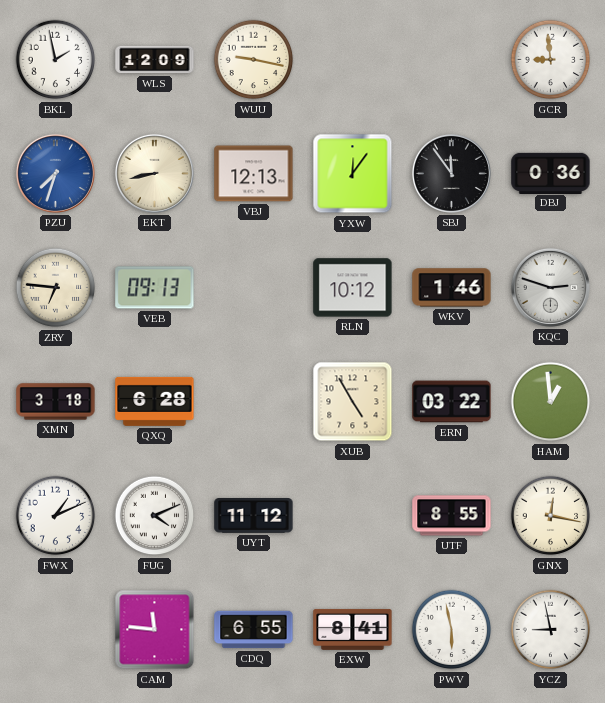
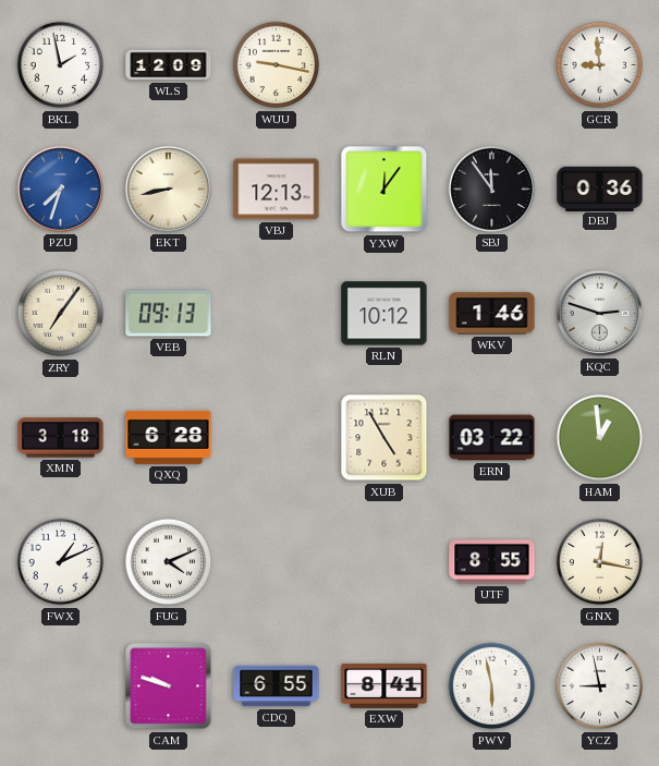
ZRY: 6:46 -> 7:06 (61, 314)
UYT: 11:12 -> none (254, 516)
CAM: 11:46 -> 9:48 (169, 686)
